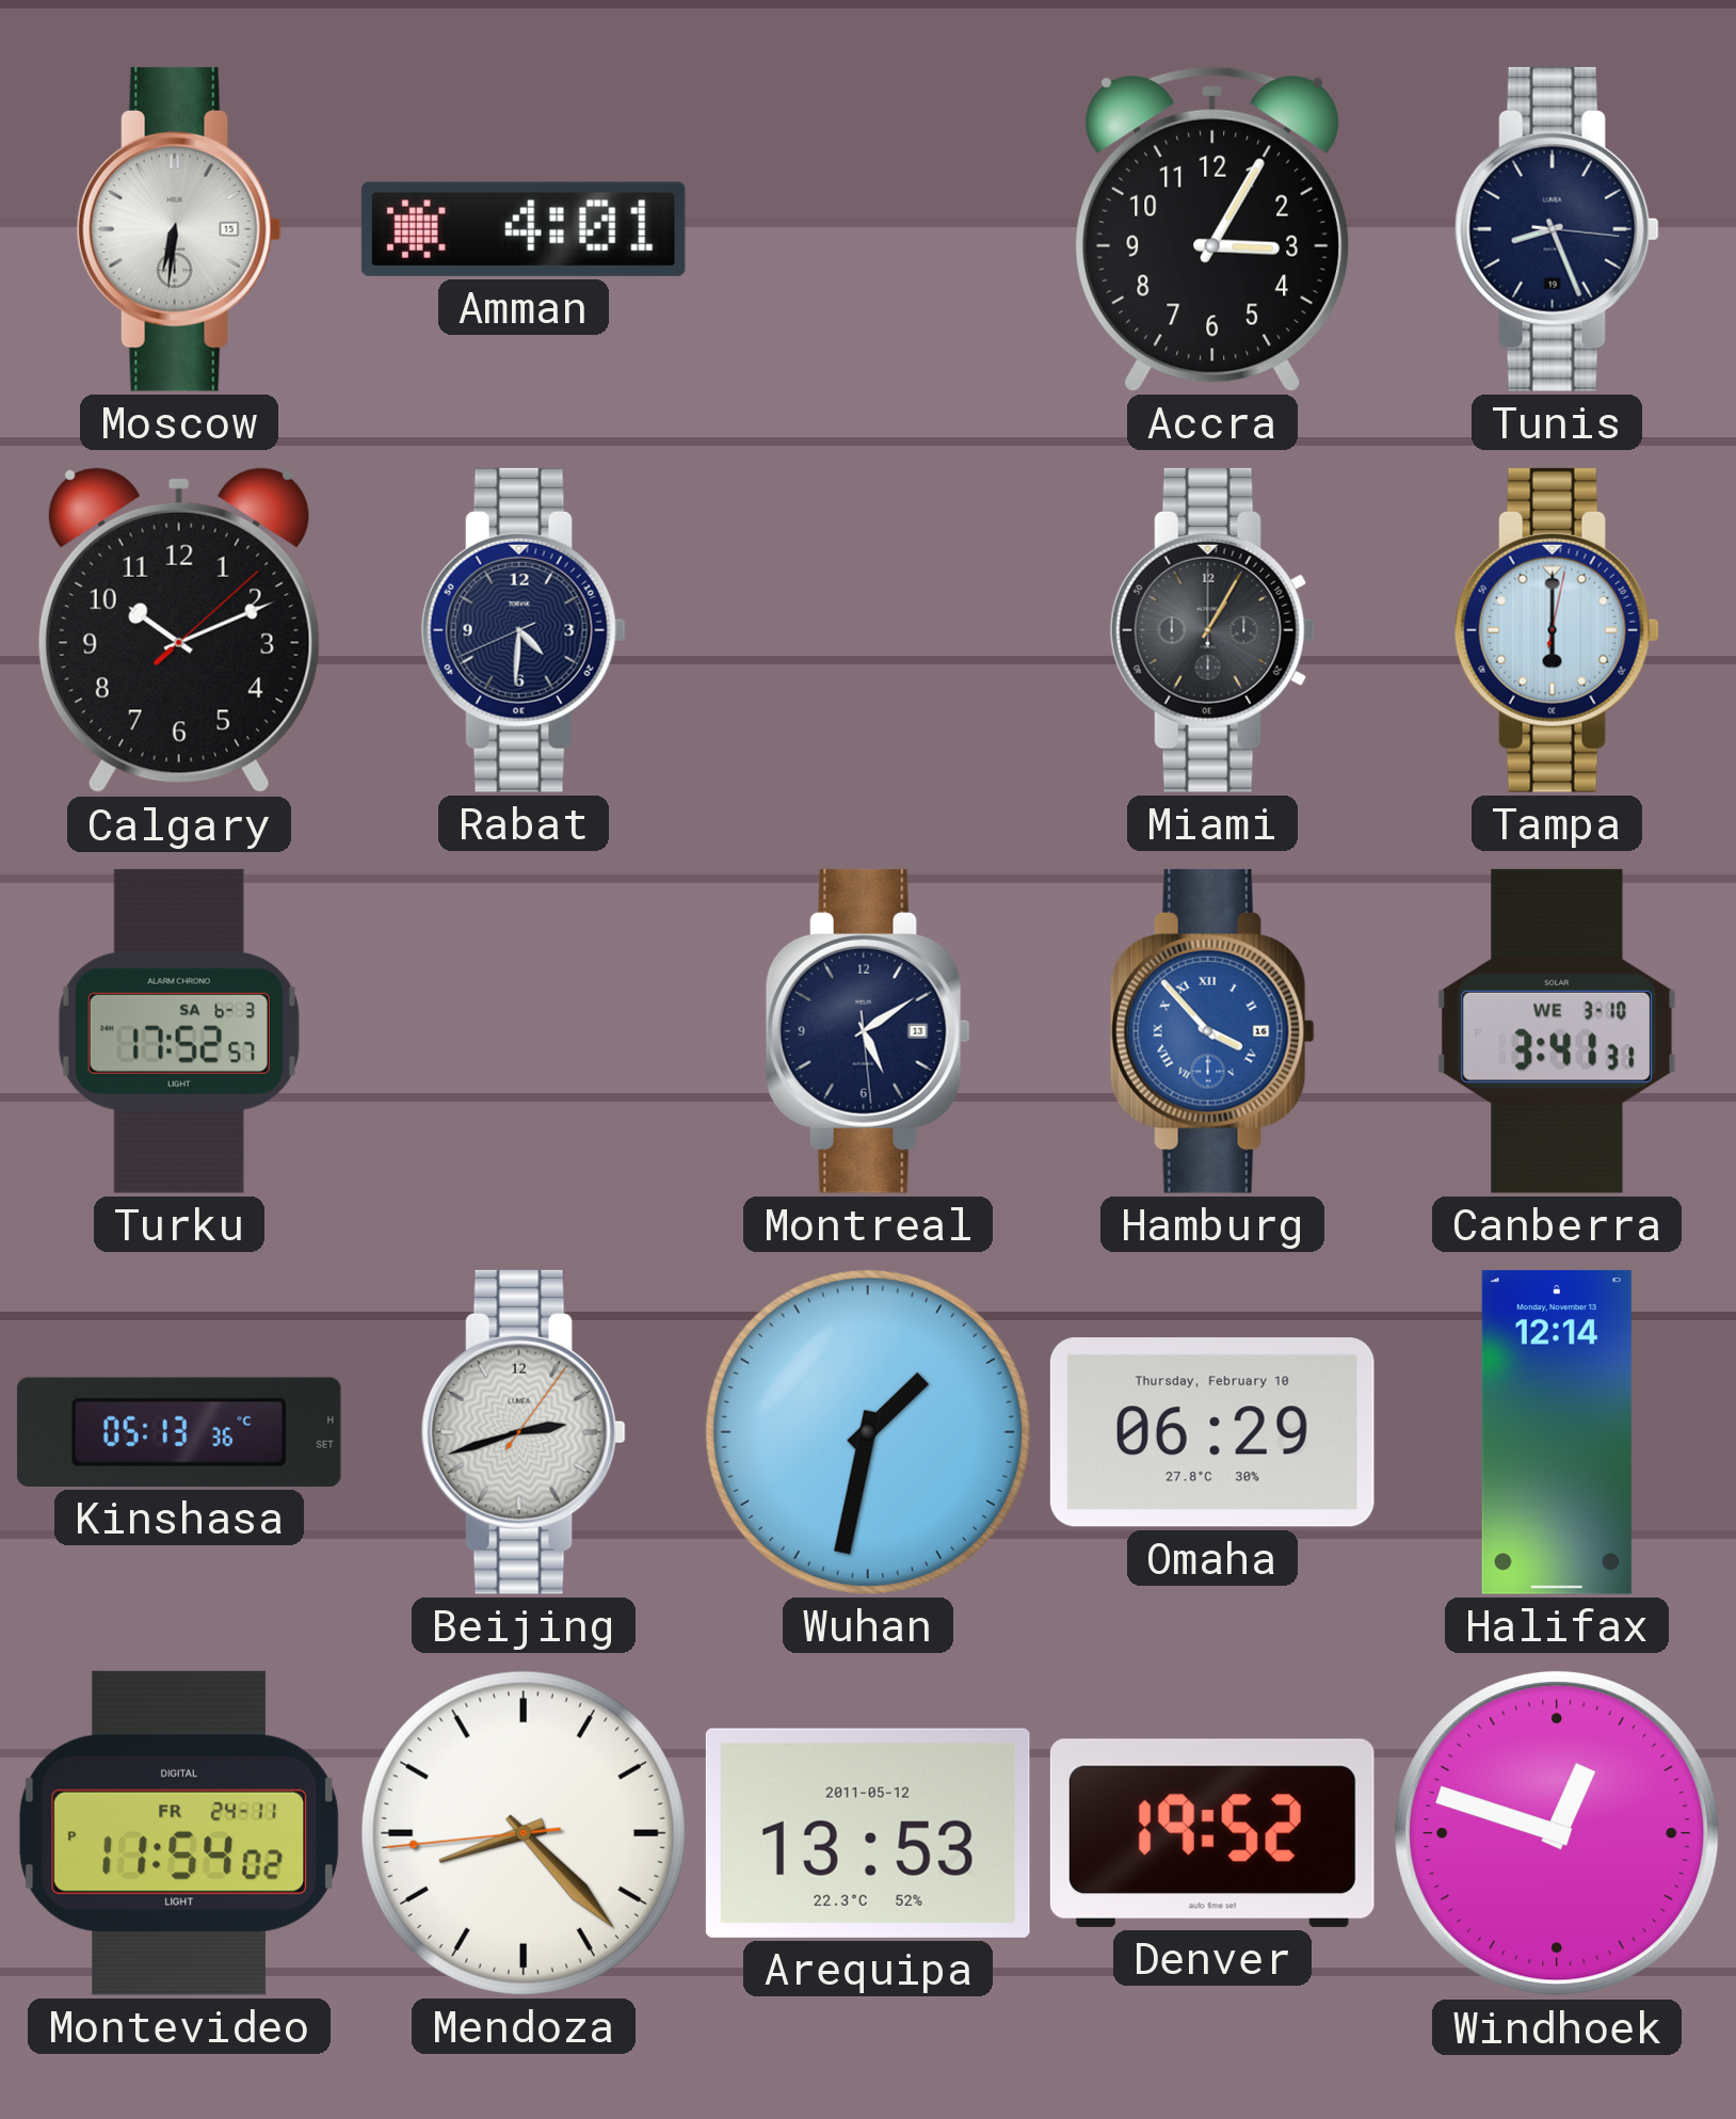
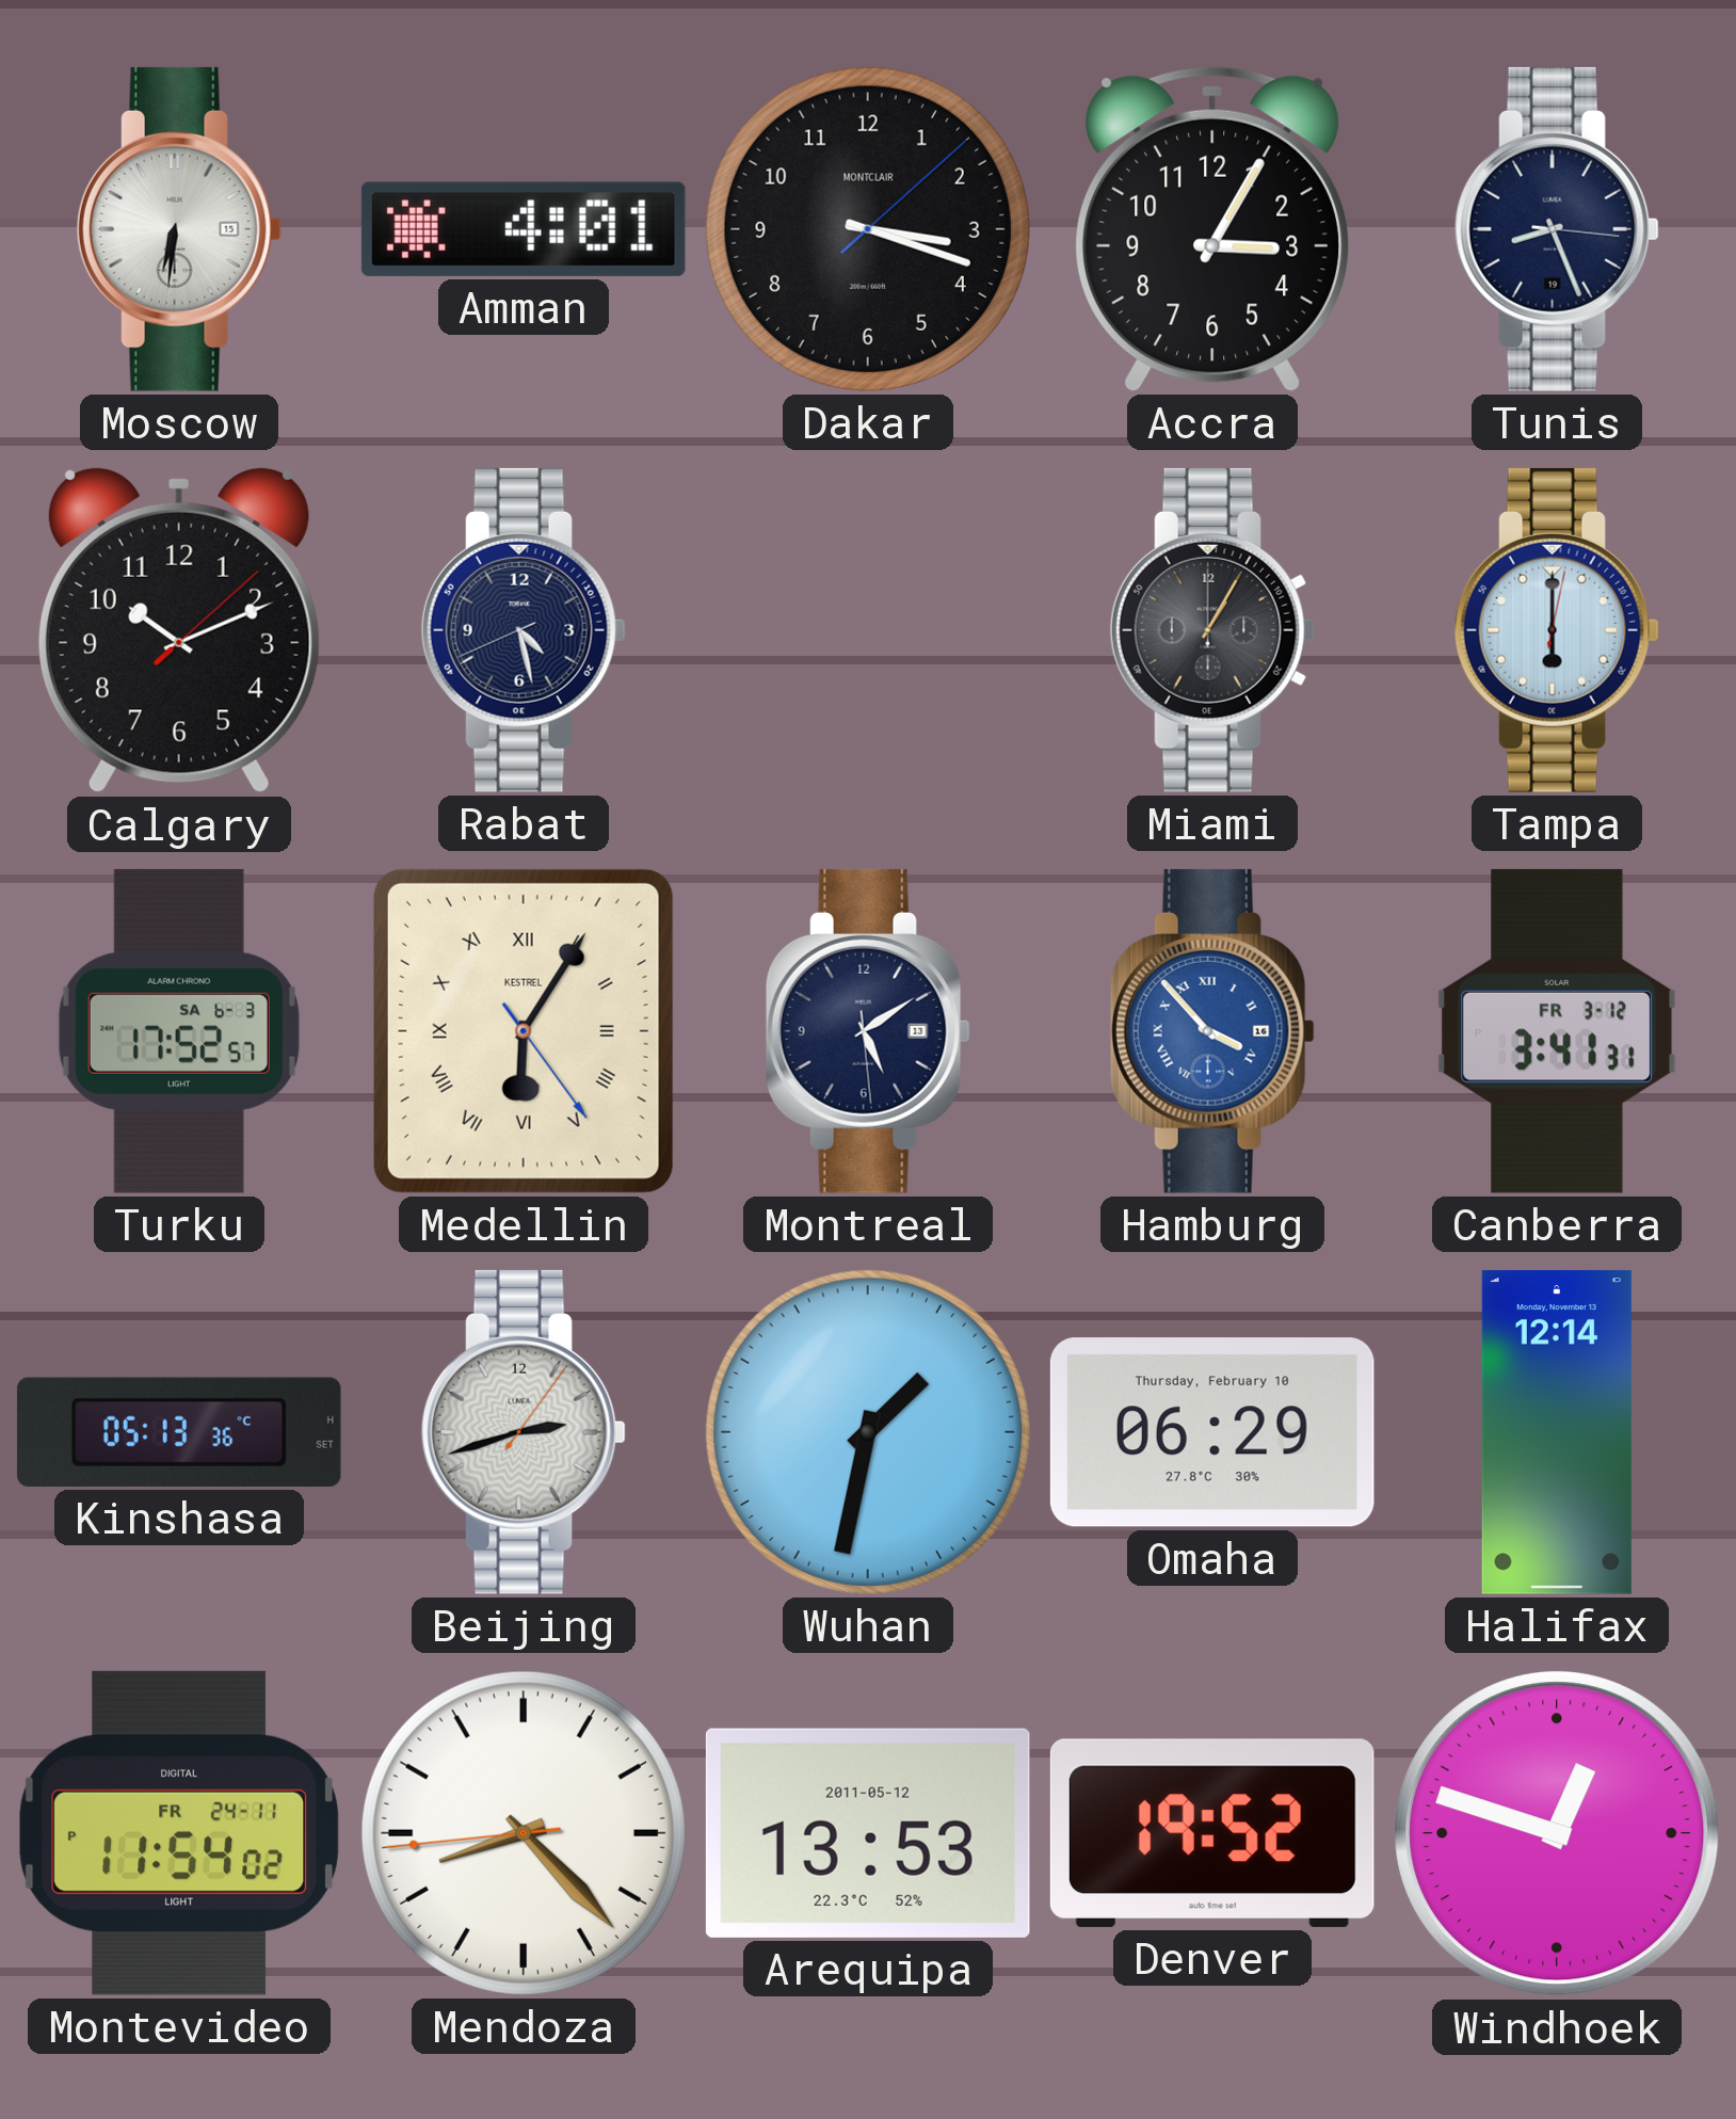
Dakar: none -> 3:18 (868, 229)
Rabat: 4:30 -> 4:27 (524, 630)
Medellin: none -> 6:05 (524, 1031)
Canberra date: WE 3-10 -> FR 3-12 (1557, 1031)
